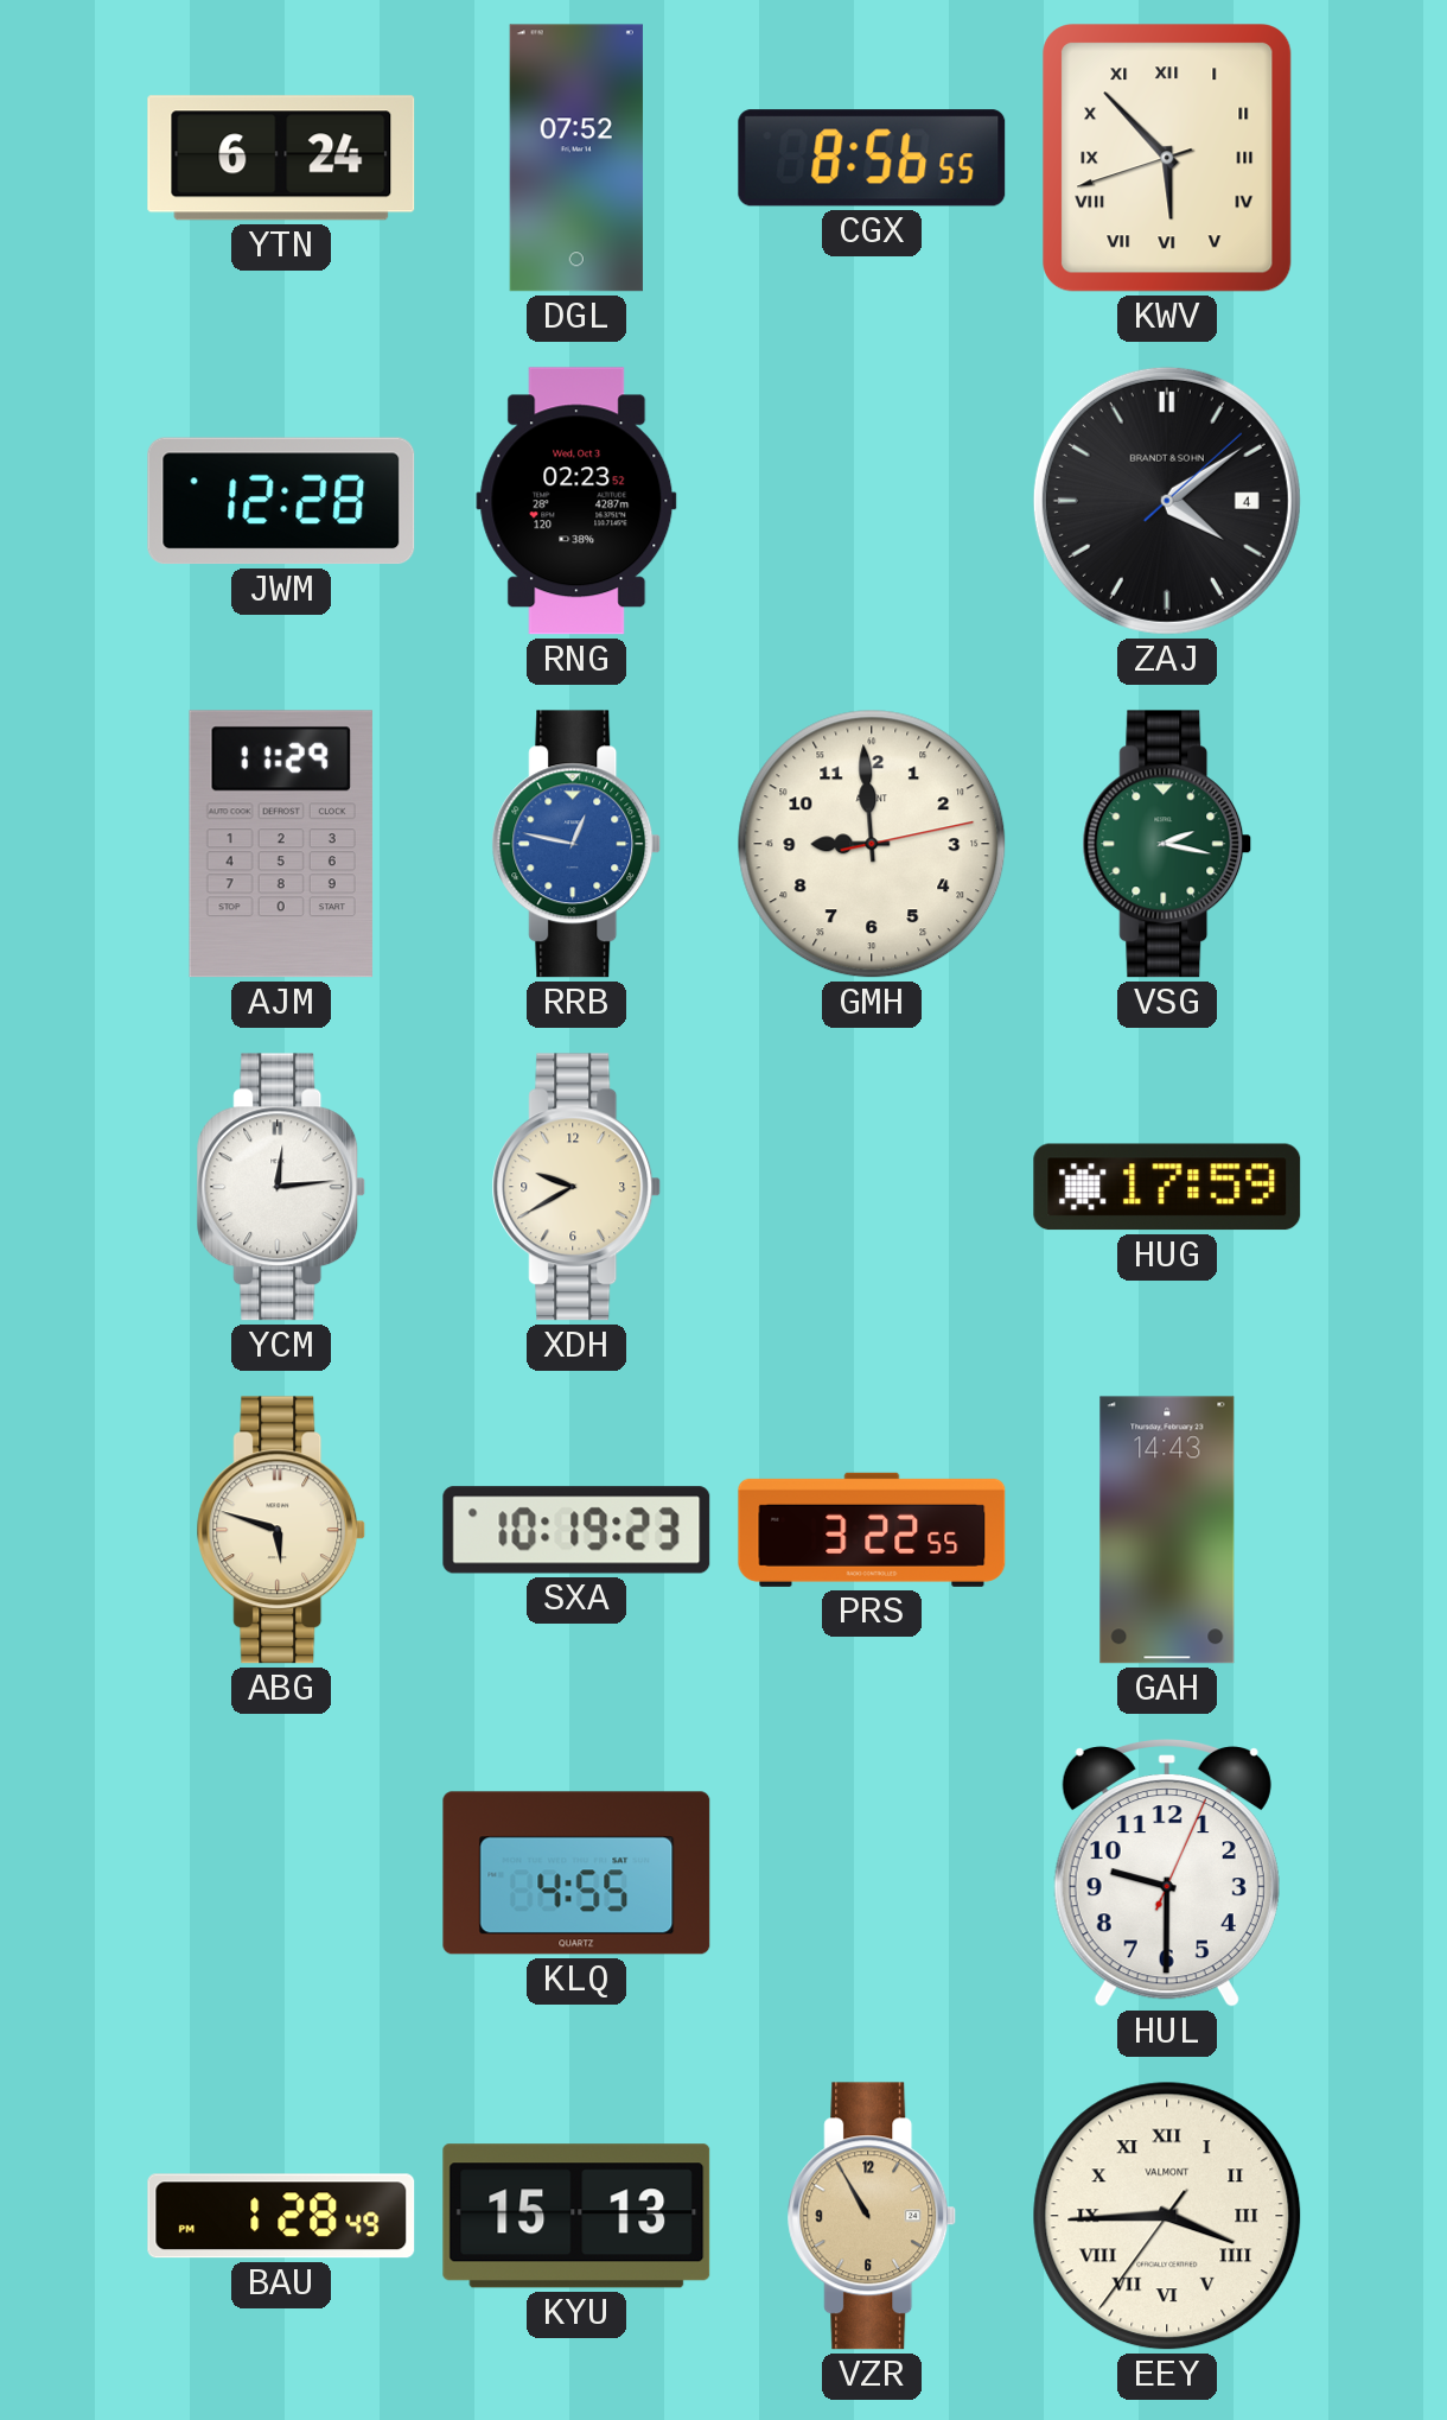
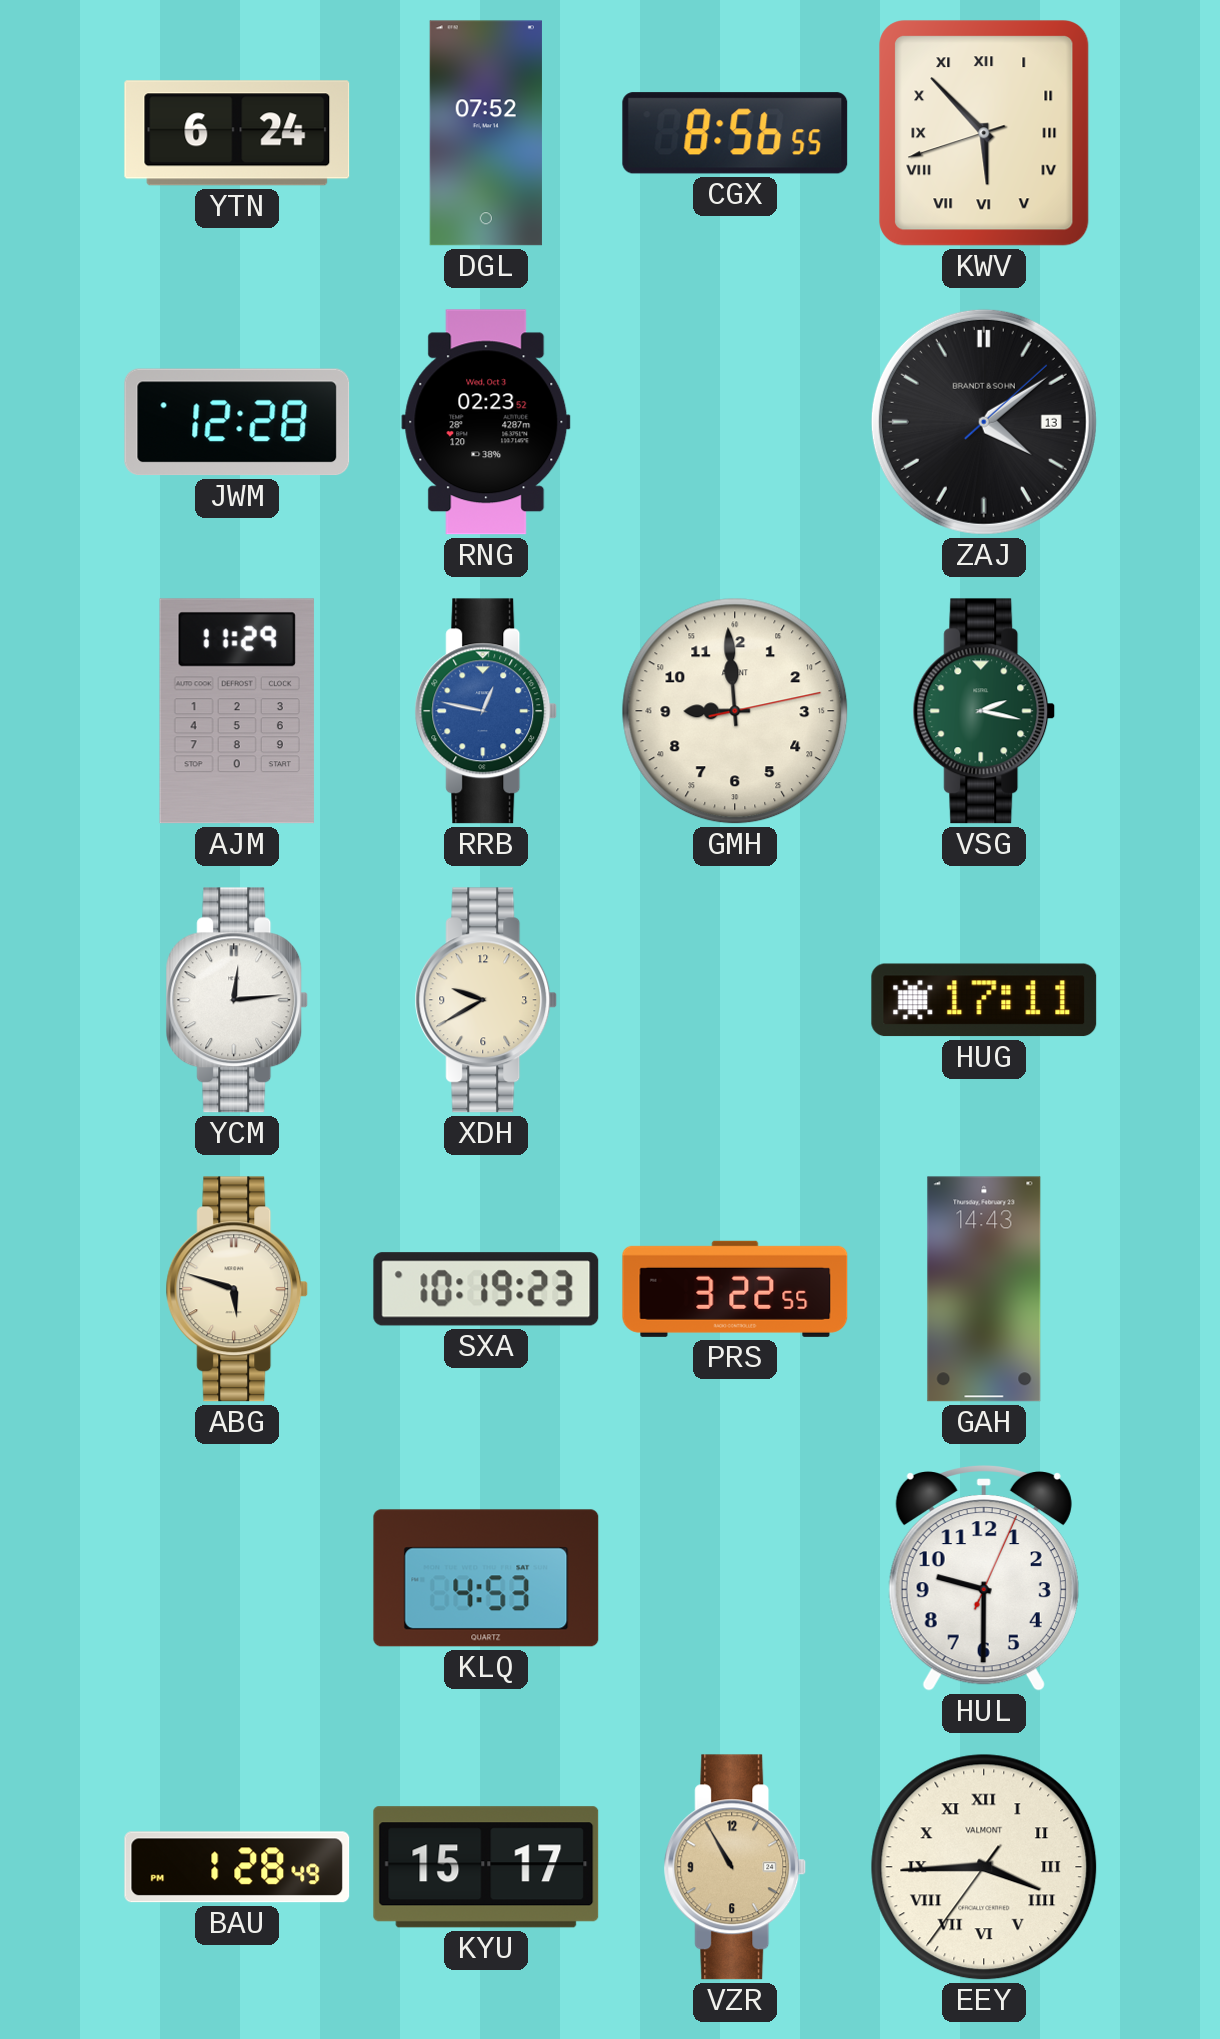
ZAJ date: 4 -> 13 (984, 422)
HUG: 17:59 -> 17:11 (984, 1000)
KLQ: 4:55 -> 4:53 (486, 1578)
KYU: 15:13 -> 15:17 (486, 1867)
